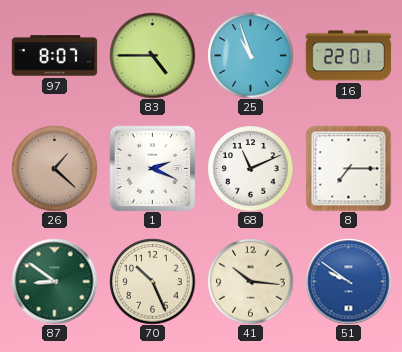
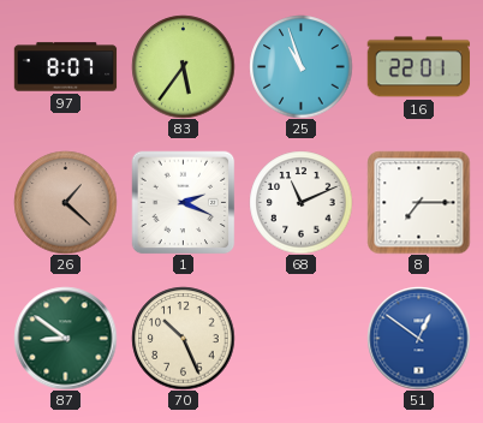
83: 4:45 -> 5:36 (183, 66)
41: 10:16 -> none (250, 281)
51: 9:51 -> 12:51 (418, 338)
